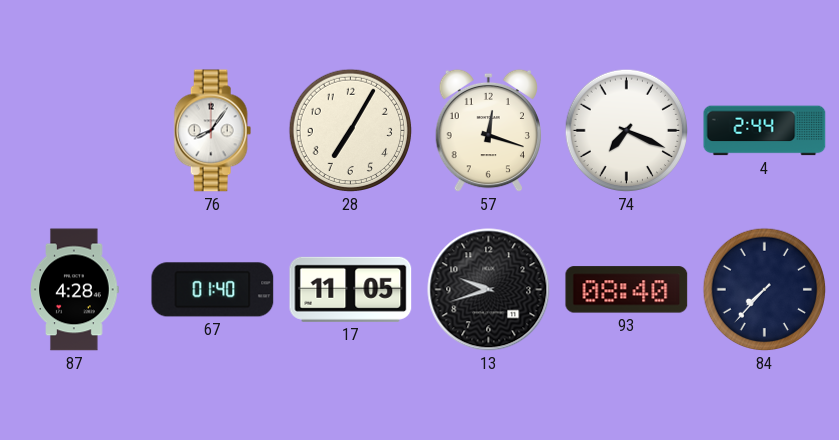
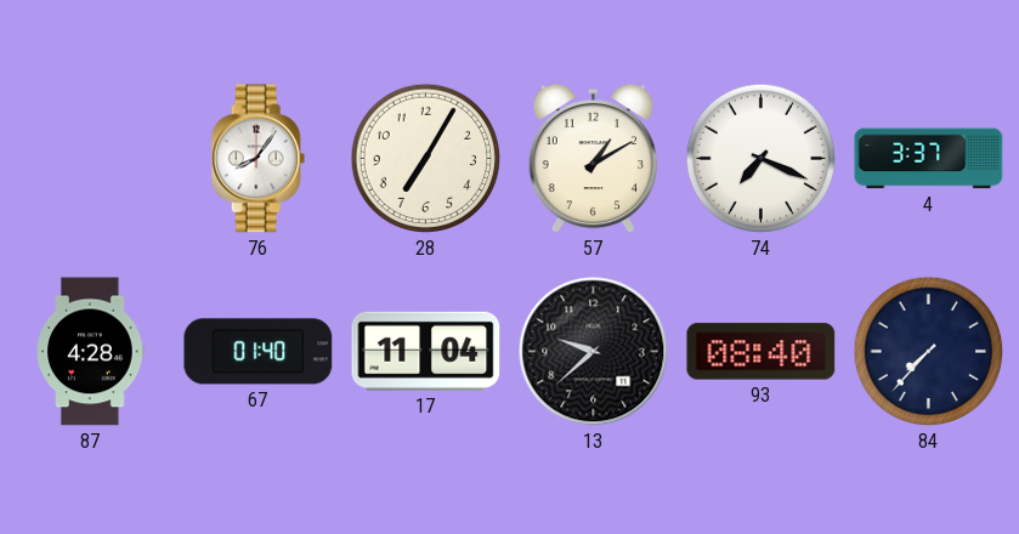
57: 12:18 -> 1:10 (593, 159)
4: 2:44 -> 3:37 (929, 159)
17: 11:05 -> 11:04 (426, 351)
13: 9:42 -> 9:38 (594, 352)
